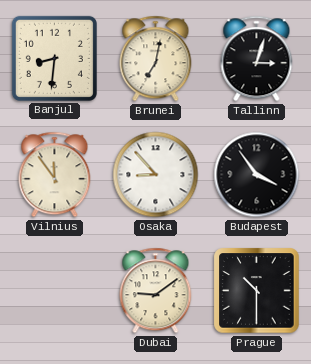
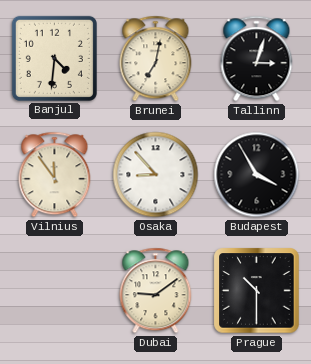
Banjul: 8:31 -> 4:31 (54, 58)
Budapest: 3:54 -> 3:55 (257, 175)
